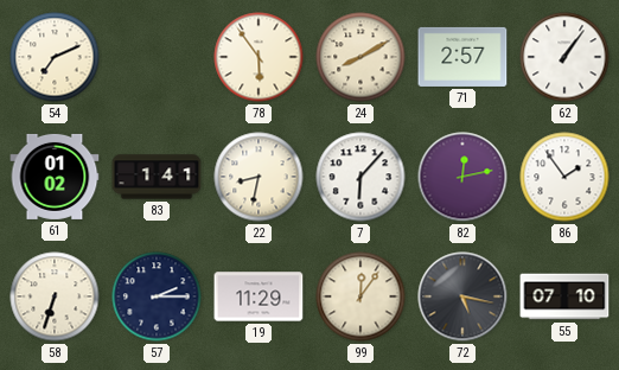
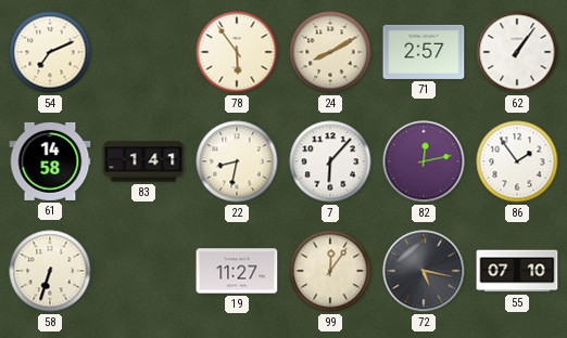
61: 01:02 -> 14:58 (50, 161)
57: 2:15 -> none (157, 296)
19: 11:29 -> 11:27 (237, 271)
